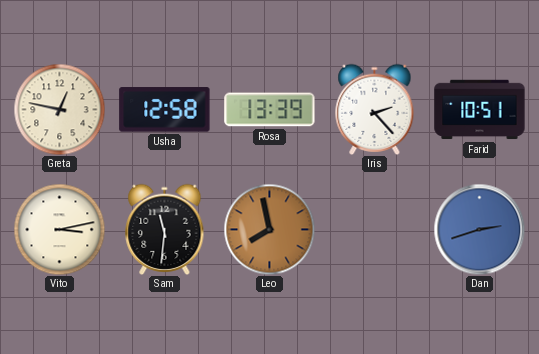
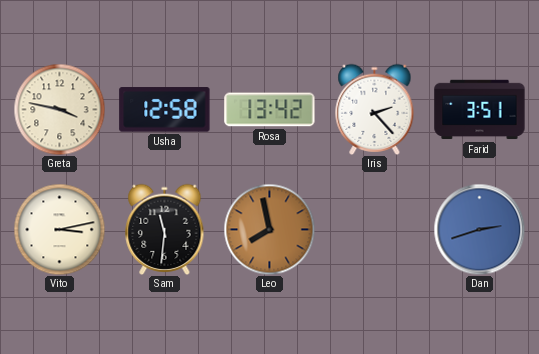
Greta: 12:47 -> 3:47 (59, 109)
Rosa: 13:39 -> 13:42 (270, 110)
Farid: 10:51 -> 3:51 (480, 110)
